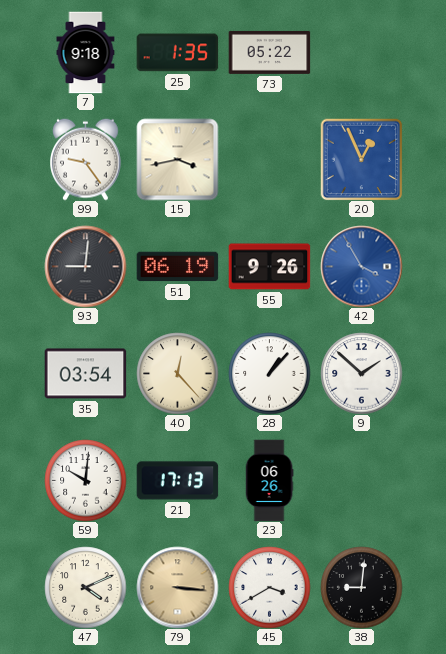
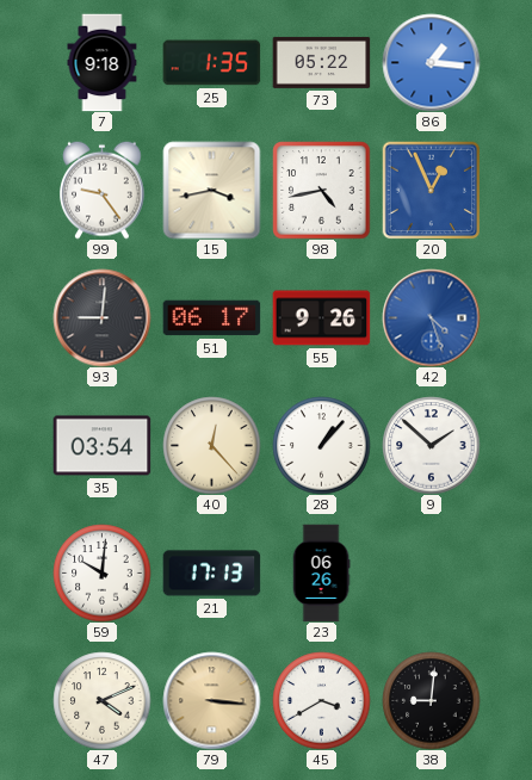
86: none -> 1:16 (431, 62)
98: none -> 4:43 (321, 190)
51: 06:19 -> 06:17 (211, 318)
42: 3:55 -> 4:27 (431, 317)
